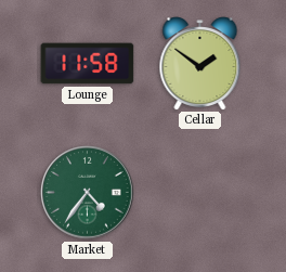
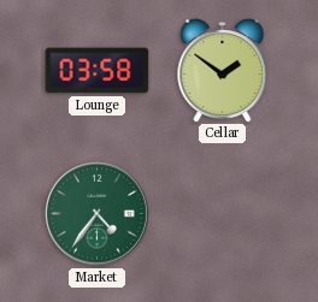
Lounge: 11:58 -> 03:58 (98, 71)
